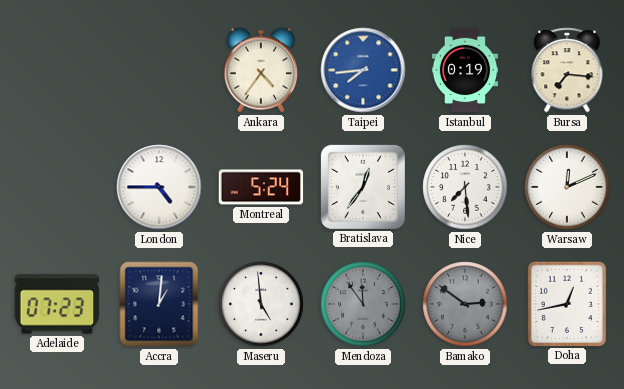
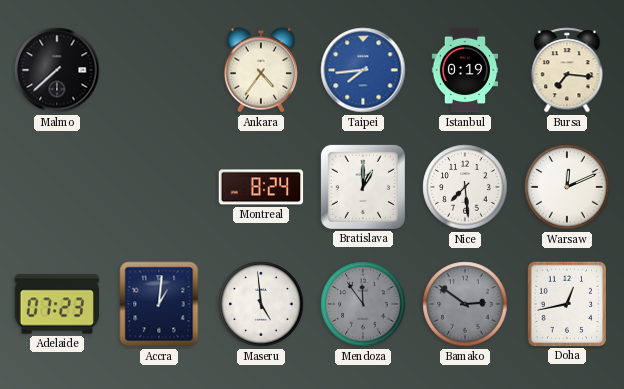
Malmo: none -> 7:38 (57, 70)
London: 4:45 -> none (159, 187)
Montreal: 5:24 -> 8:24 (261, 187)
Bratislava: 12:36 -> 1:00 (363, 187)
